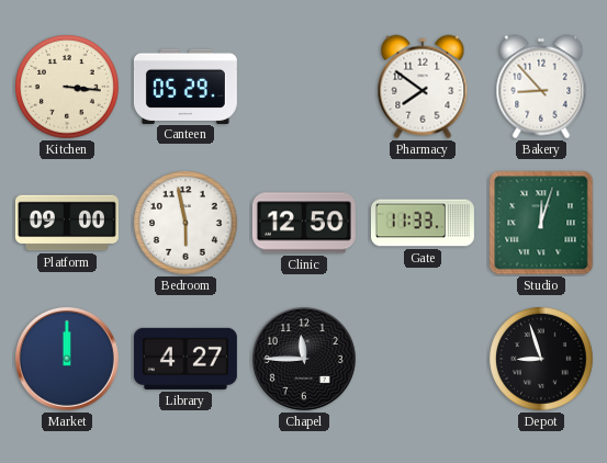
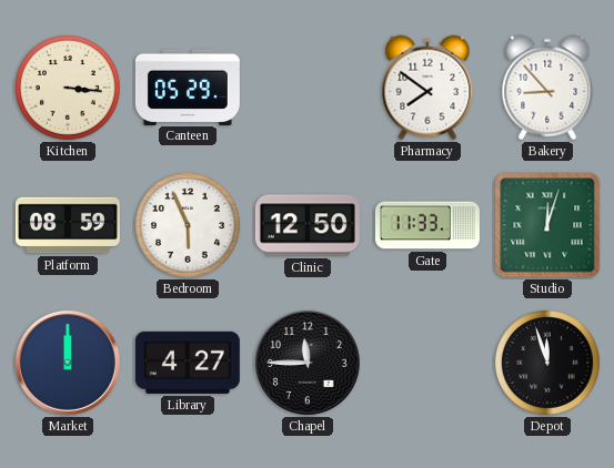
Platform: 09:00 -> 08:59 (68, 225)
Bedroom: 5:58 -> 5:56 (188, 225)
Depot: 8:57 -> 11:57 (547, 363)
